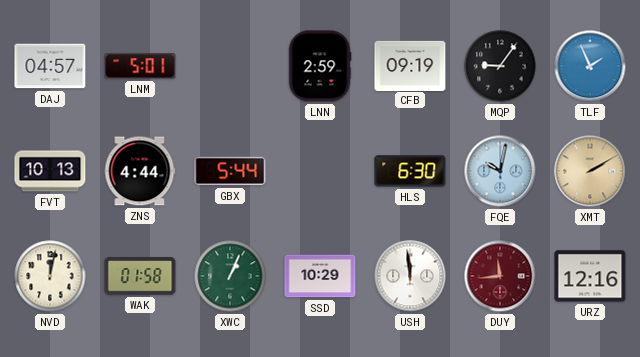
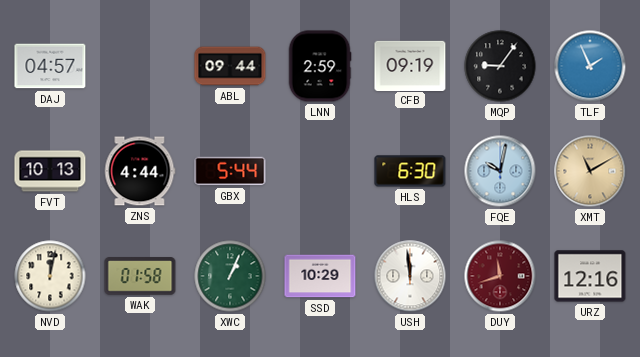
LNM: 5:01 -> none (140, 66)
ABL: none -> 09:44 (230, 66)
XMT: 2:10 -> 11:10 (590, 171)
DUY: 11:44 -> 11:42 (500, 276)
